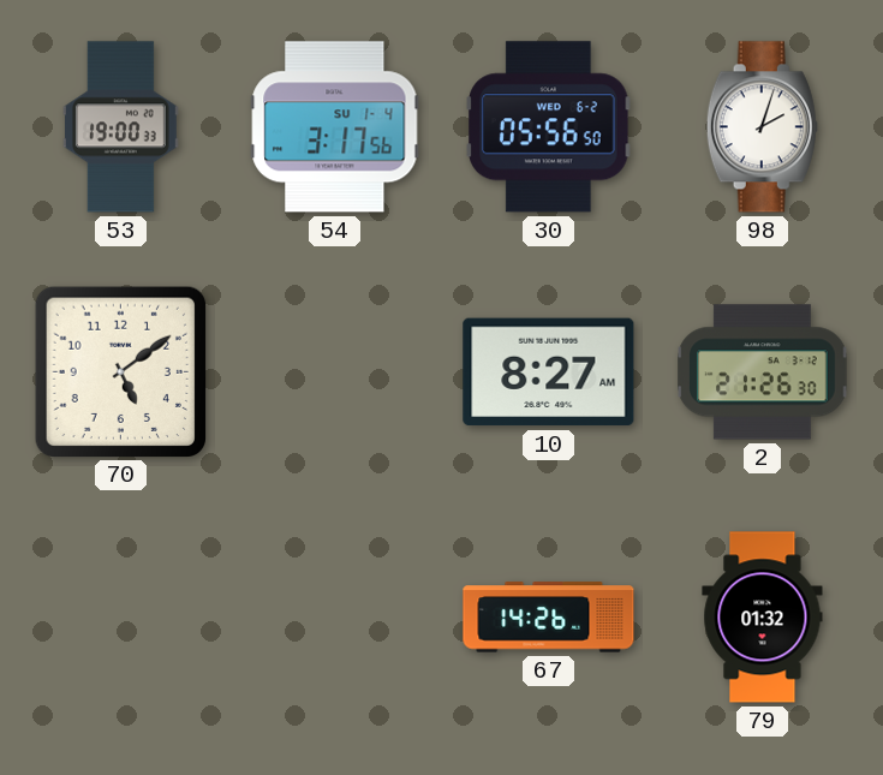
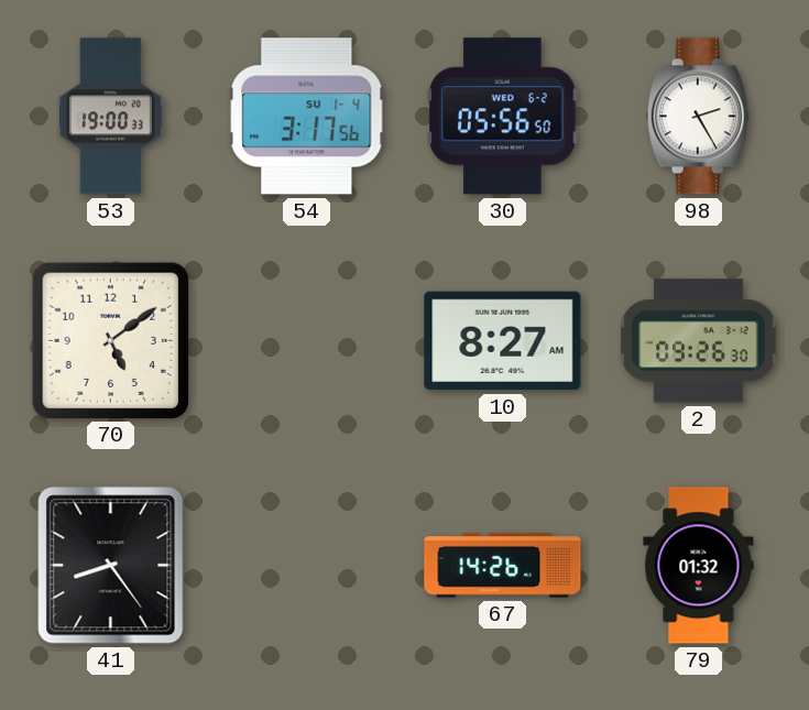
98: 2:03 -> 2:25 (698, 117)
2: 21:26 -> 09:26 (699, 341)
41: none -> 8:24 (111, 566)
